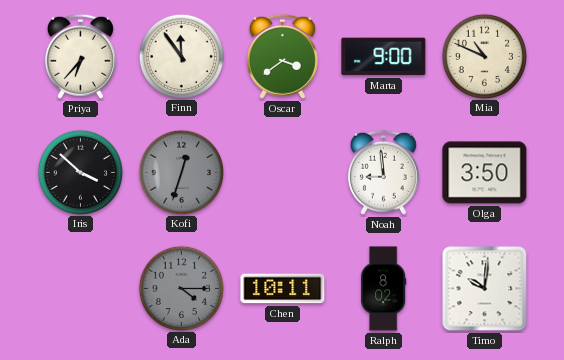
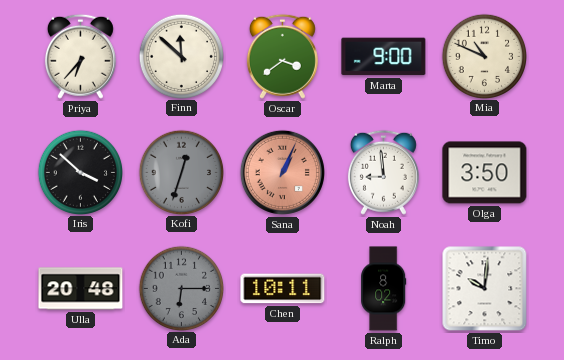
Finn: 11:54 -> 11:52 (181, 56)
Sana: none -> 1:04 (282, 172)
Ulla: none -> 20:48 (81, 289)
Ada: 4:15 -> 6:15 (181, 288)
